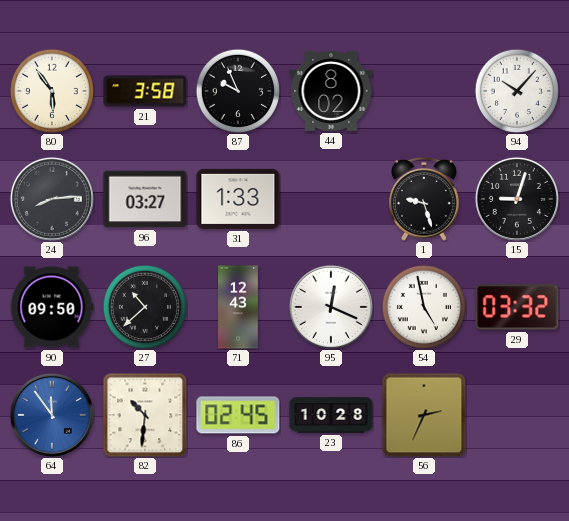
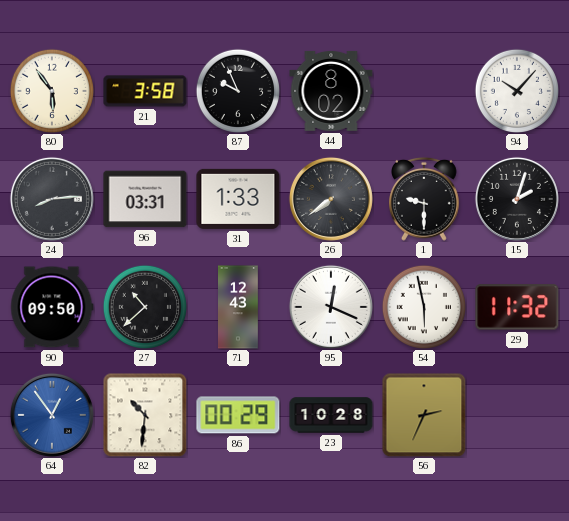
96: 03:27 -> 03:31 (145, 199)
26: none -> 7:39 (331, 199)
1: 9:27 -> 9:30 (425, 199)
15: 9:03 -> 2:03 (517, 199)
54: 4:58 -> 5:58 (423, 306)
29: 03:32 -> 11:32 (517, 307)
64: 11:54 -> 12:54 (52, 415)
86: 02:45 -> 00:29 (238, 415)
